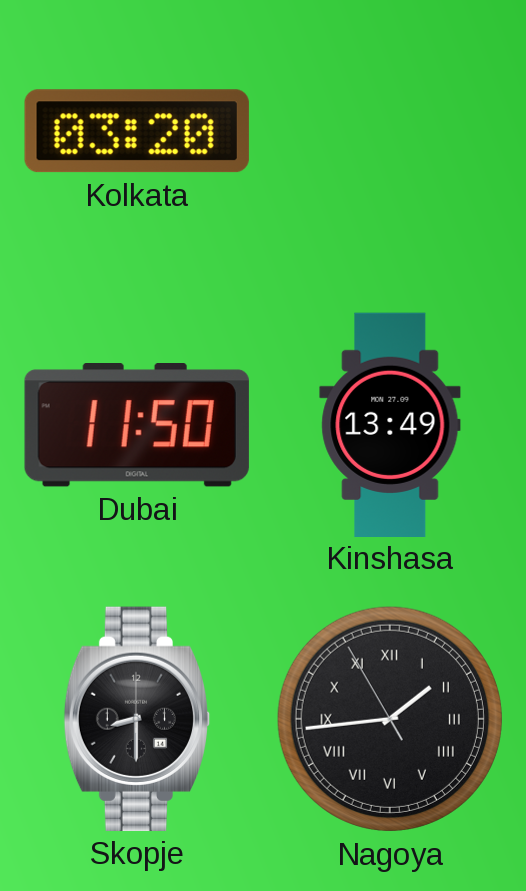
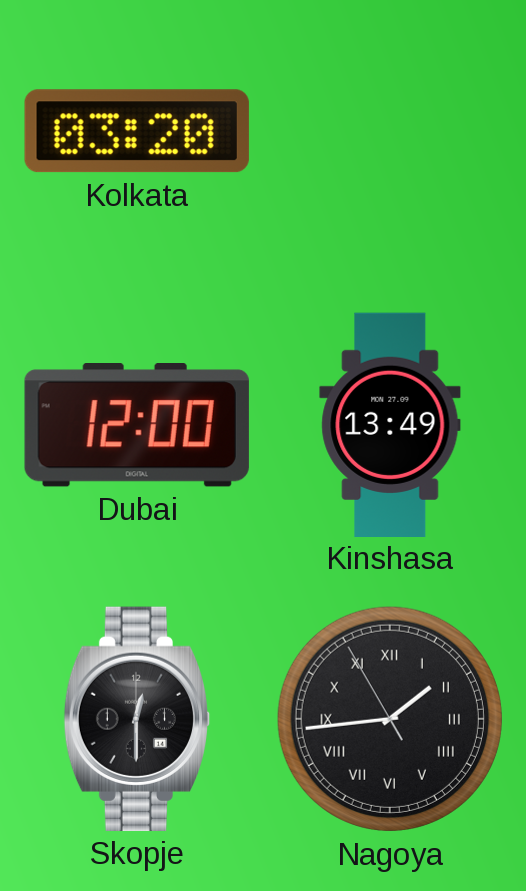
Dubai: 11:50 -> 12:00 (137, 426)
Skopje: 8:30 -> 12:30 (137, 719)
